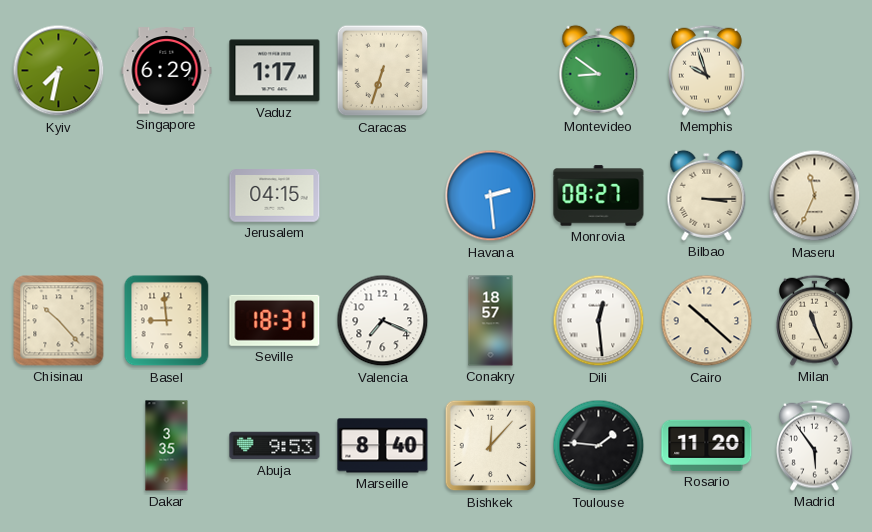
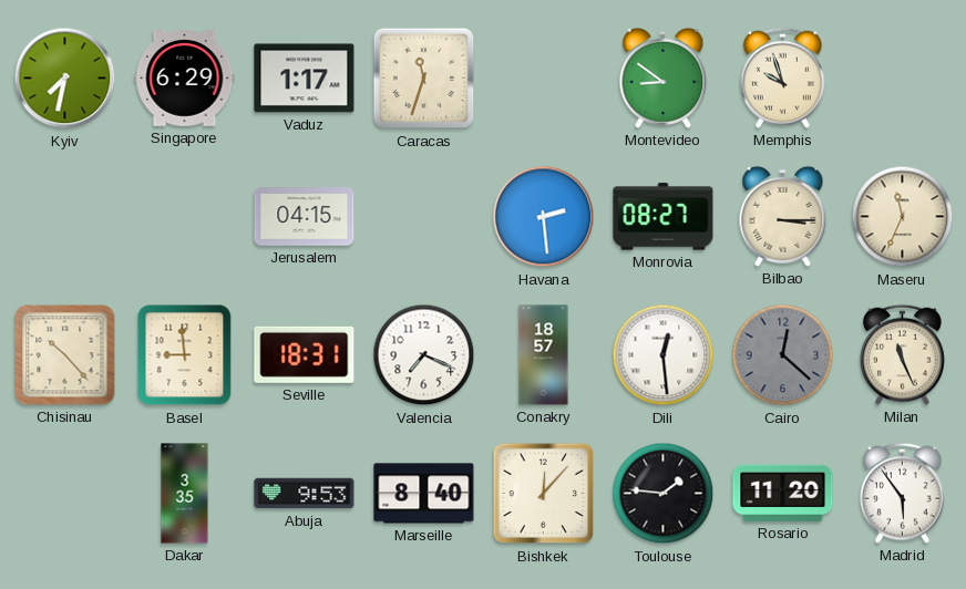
Caracas: 6:33 -> 11:33 (424, 79)
Cairo: 10:22 -> 12:22 (783, 355)
Cairo dial: cream -> grey (783, 355)
